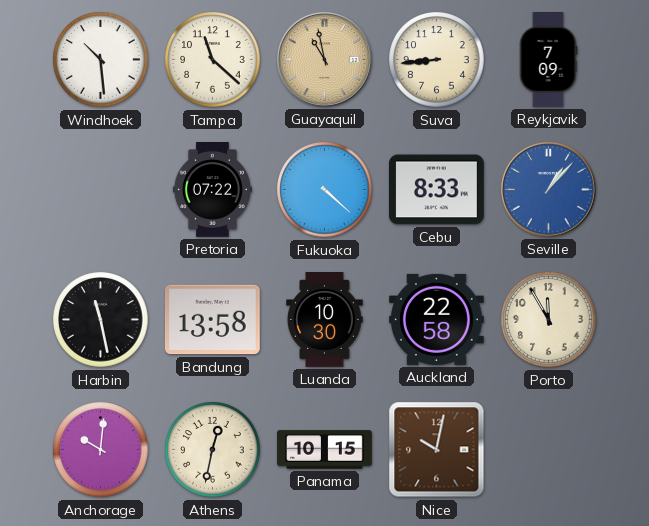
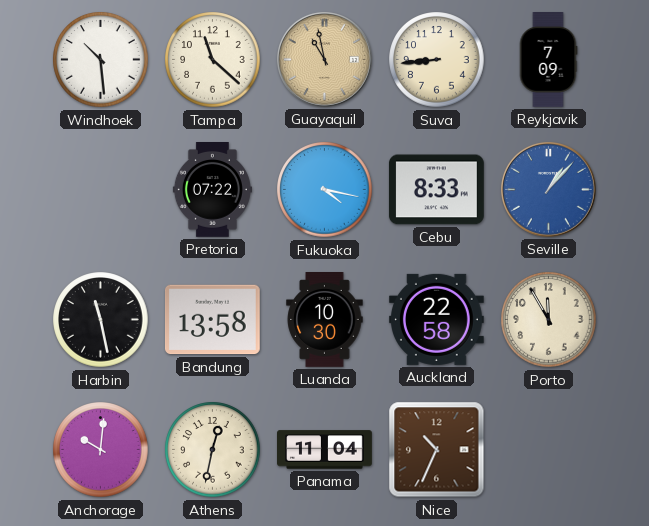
Fukuoka: 4:22 -> 4:17 (325, 190)
Panama: 10:15 -> 11:04 (325, 450)
Nice: 10:02 -> 10:34 (437, 450)
